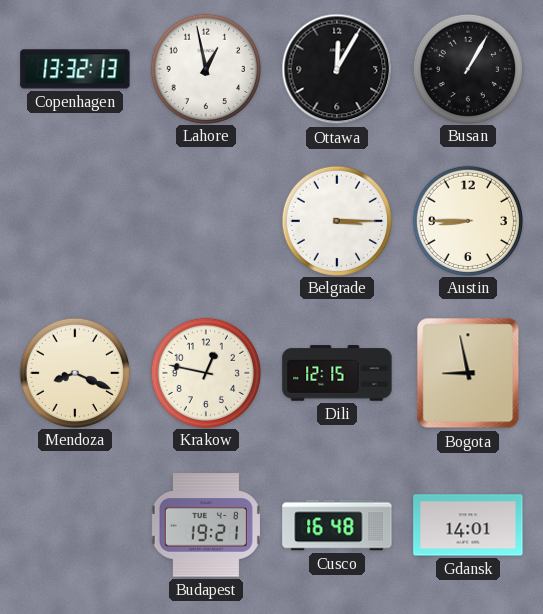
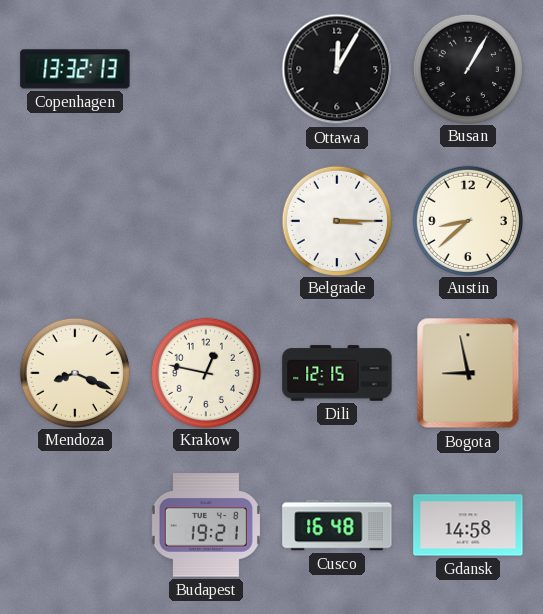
Lahore: 12:58 -> none (205, 68)
Austin: 8:45 -> 8:38 (467, 220)
Gdansk: 14:01 -> 14:58 (468, 525)
